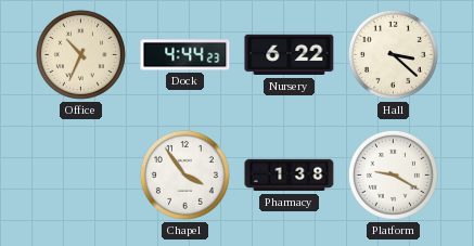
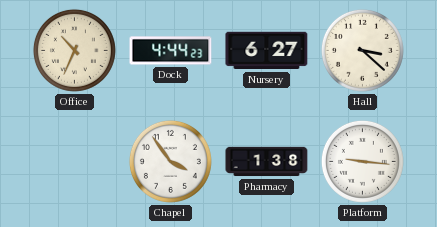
Nursery: 6:22 -> 6:27 (267, 51)
Platform: 9:20 -> 9:16 (362, 161)
